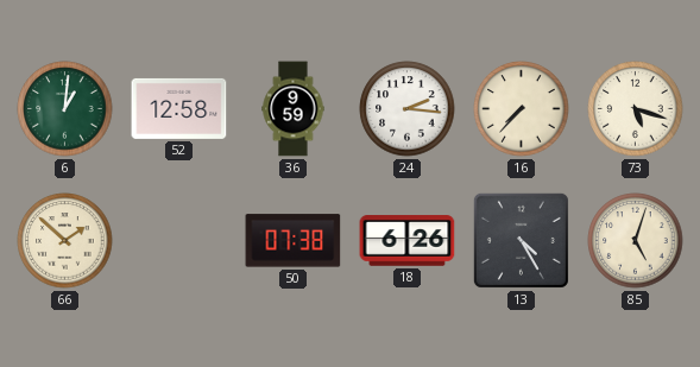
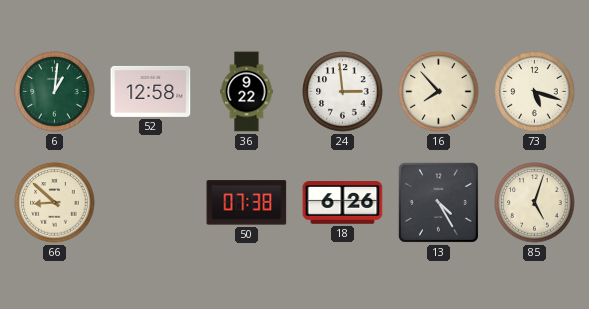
36: 9:59 -> 9:22 (247, 92)
24: 2:16 -> 2:59 (343, 92)
16: 7:37 -> 7:53 (439, 92)
66: 1:52 -> 8:52 (55, 203)
